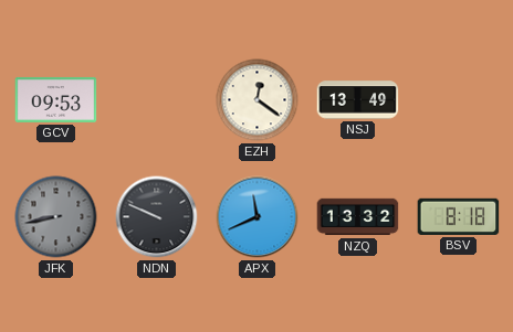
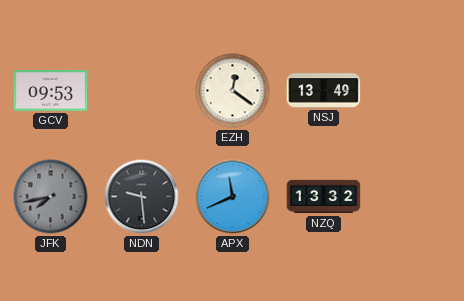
JFK: 8:43 -> 7:43 (51, 197)
NDN: 9:49 -> 9:29 (142, 197)
BSV: 8:18 -> none (459, 216)
